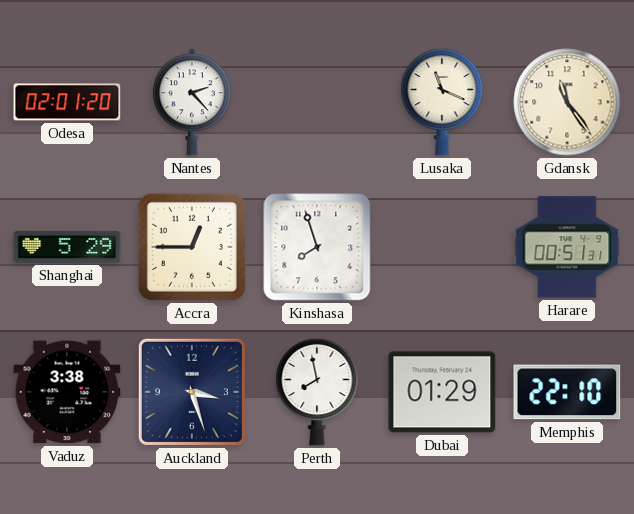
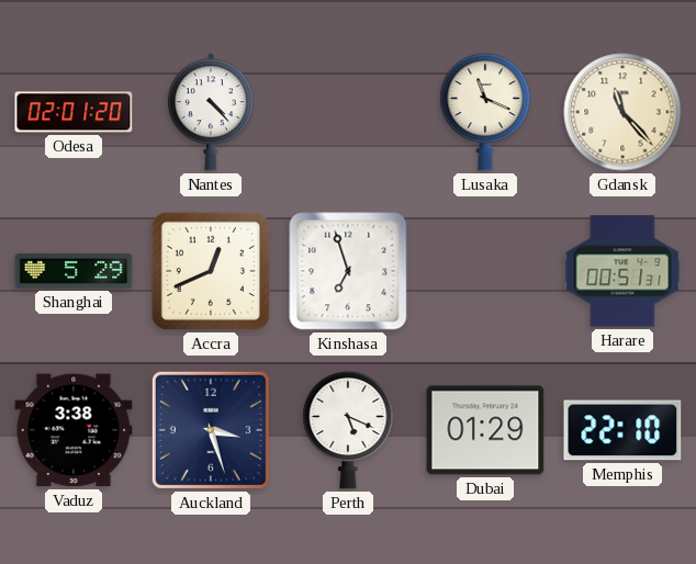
Nantes: 2:23 -> 4:23 (211, 112)
Gdansk: 11:24 -> 11:23 (622, 112)
Accra: 12:45 -> 12:41 (211, 271)
Kinshasa: 7:57 -> 6:57 (348, 271)
Perth: 7:58 -> 5:19 (348, 430)
